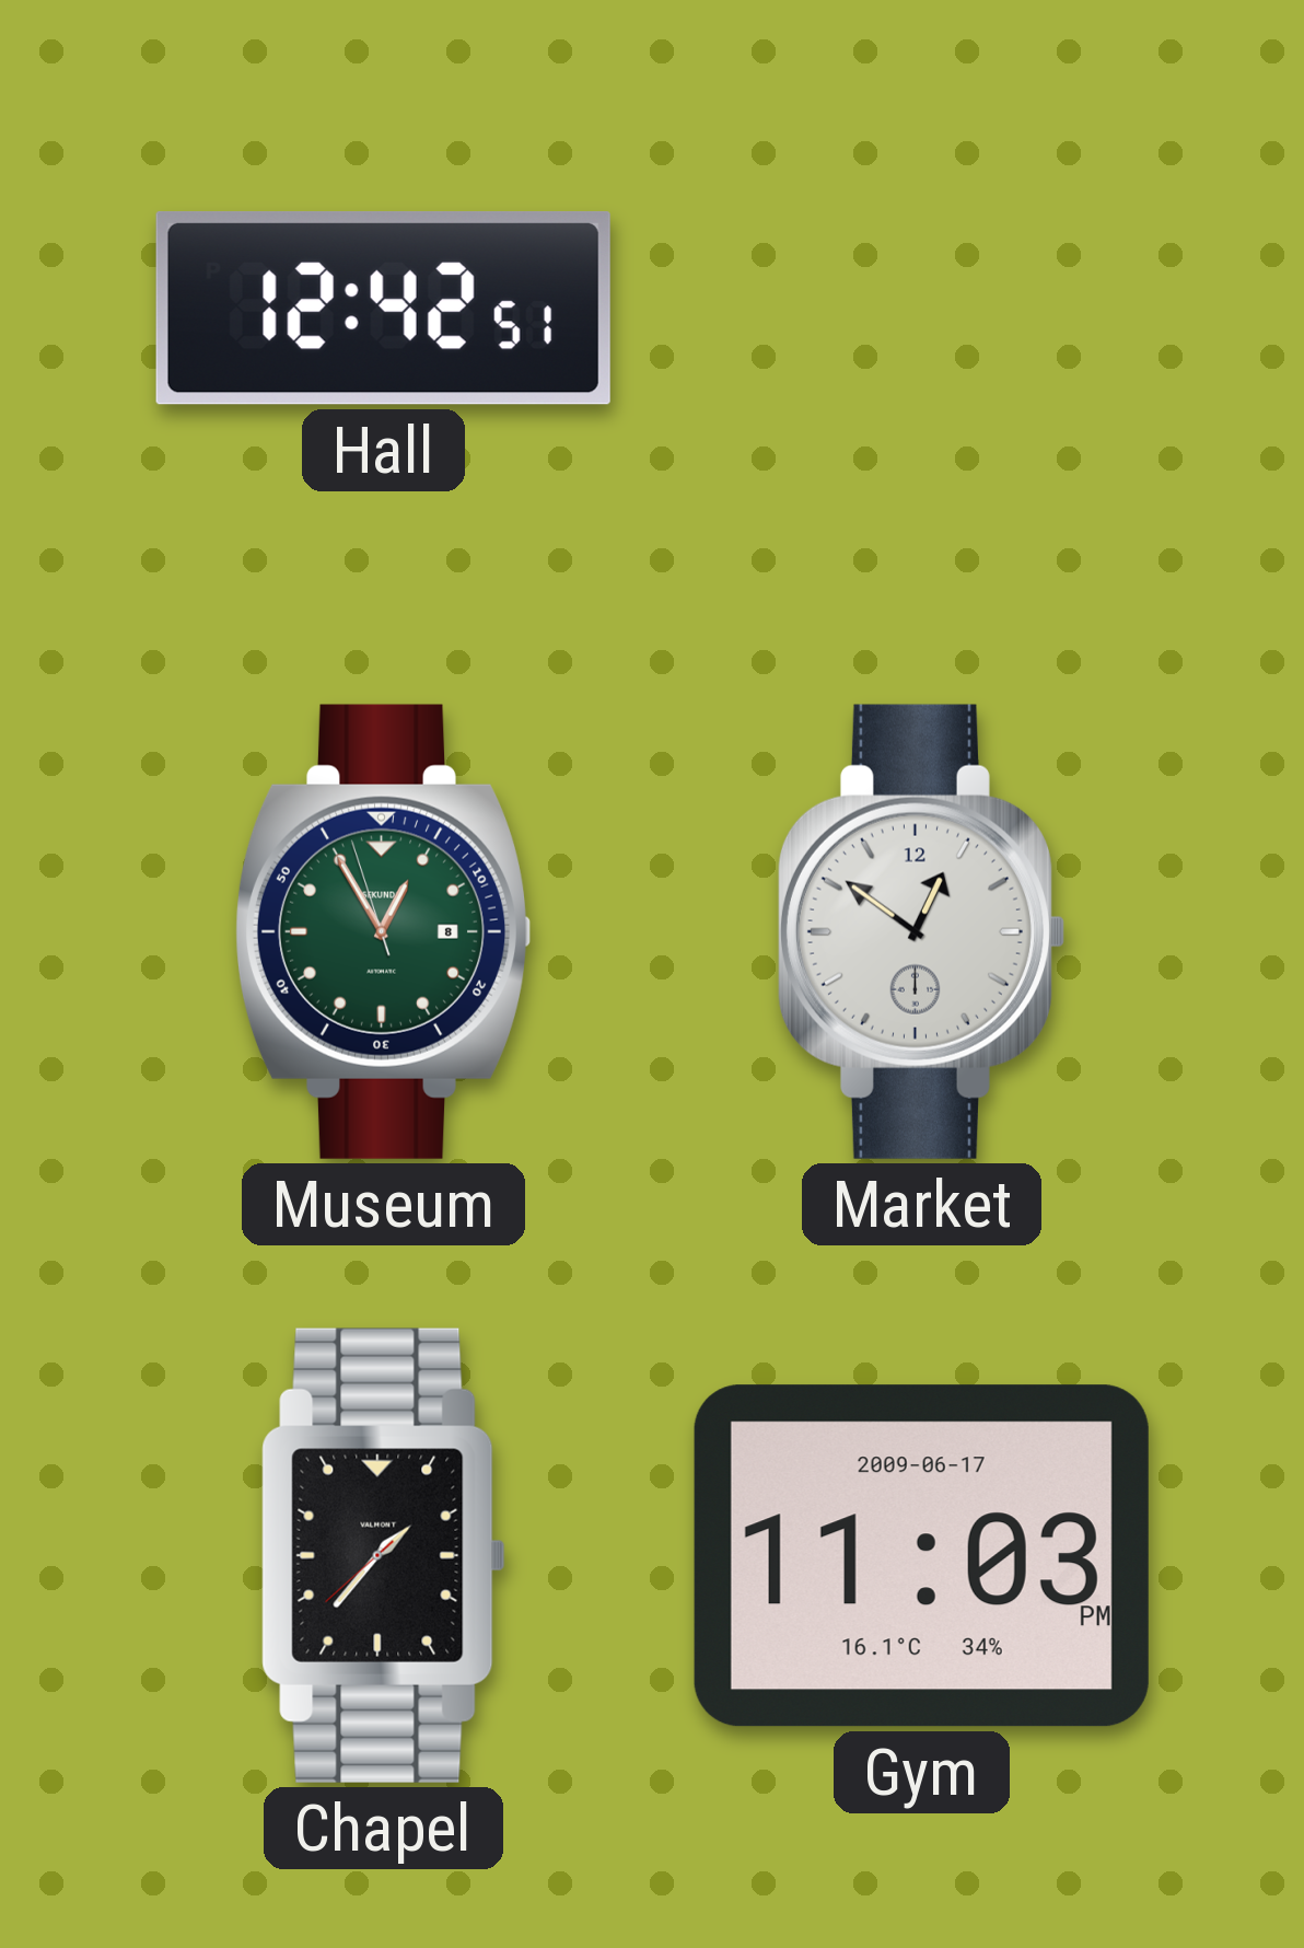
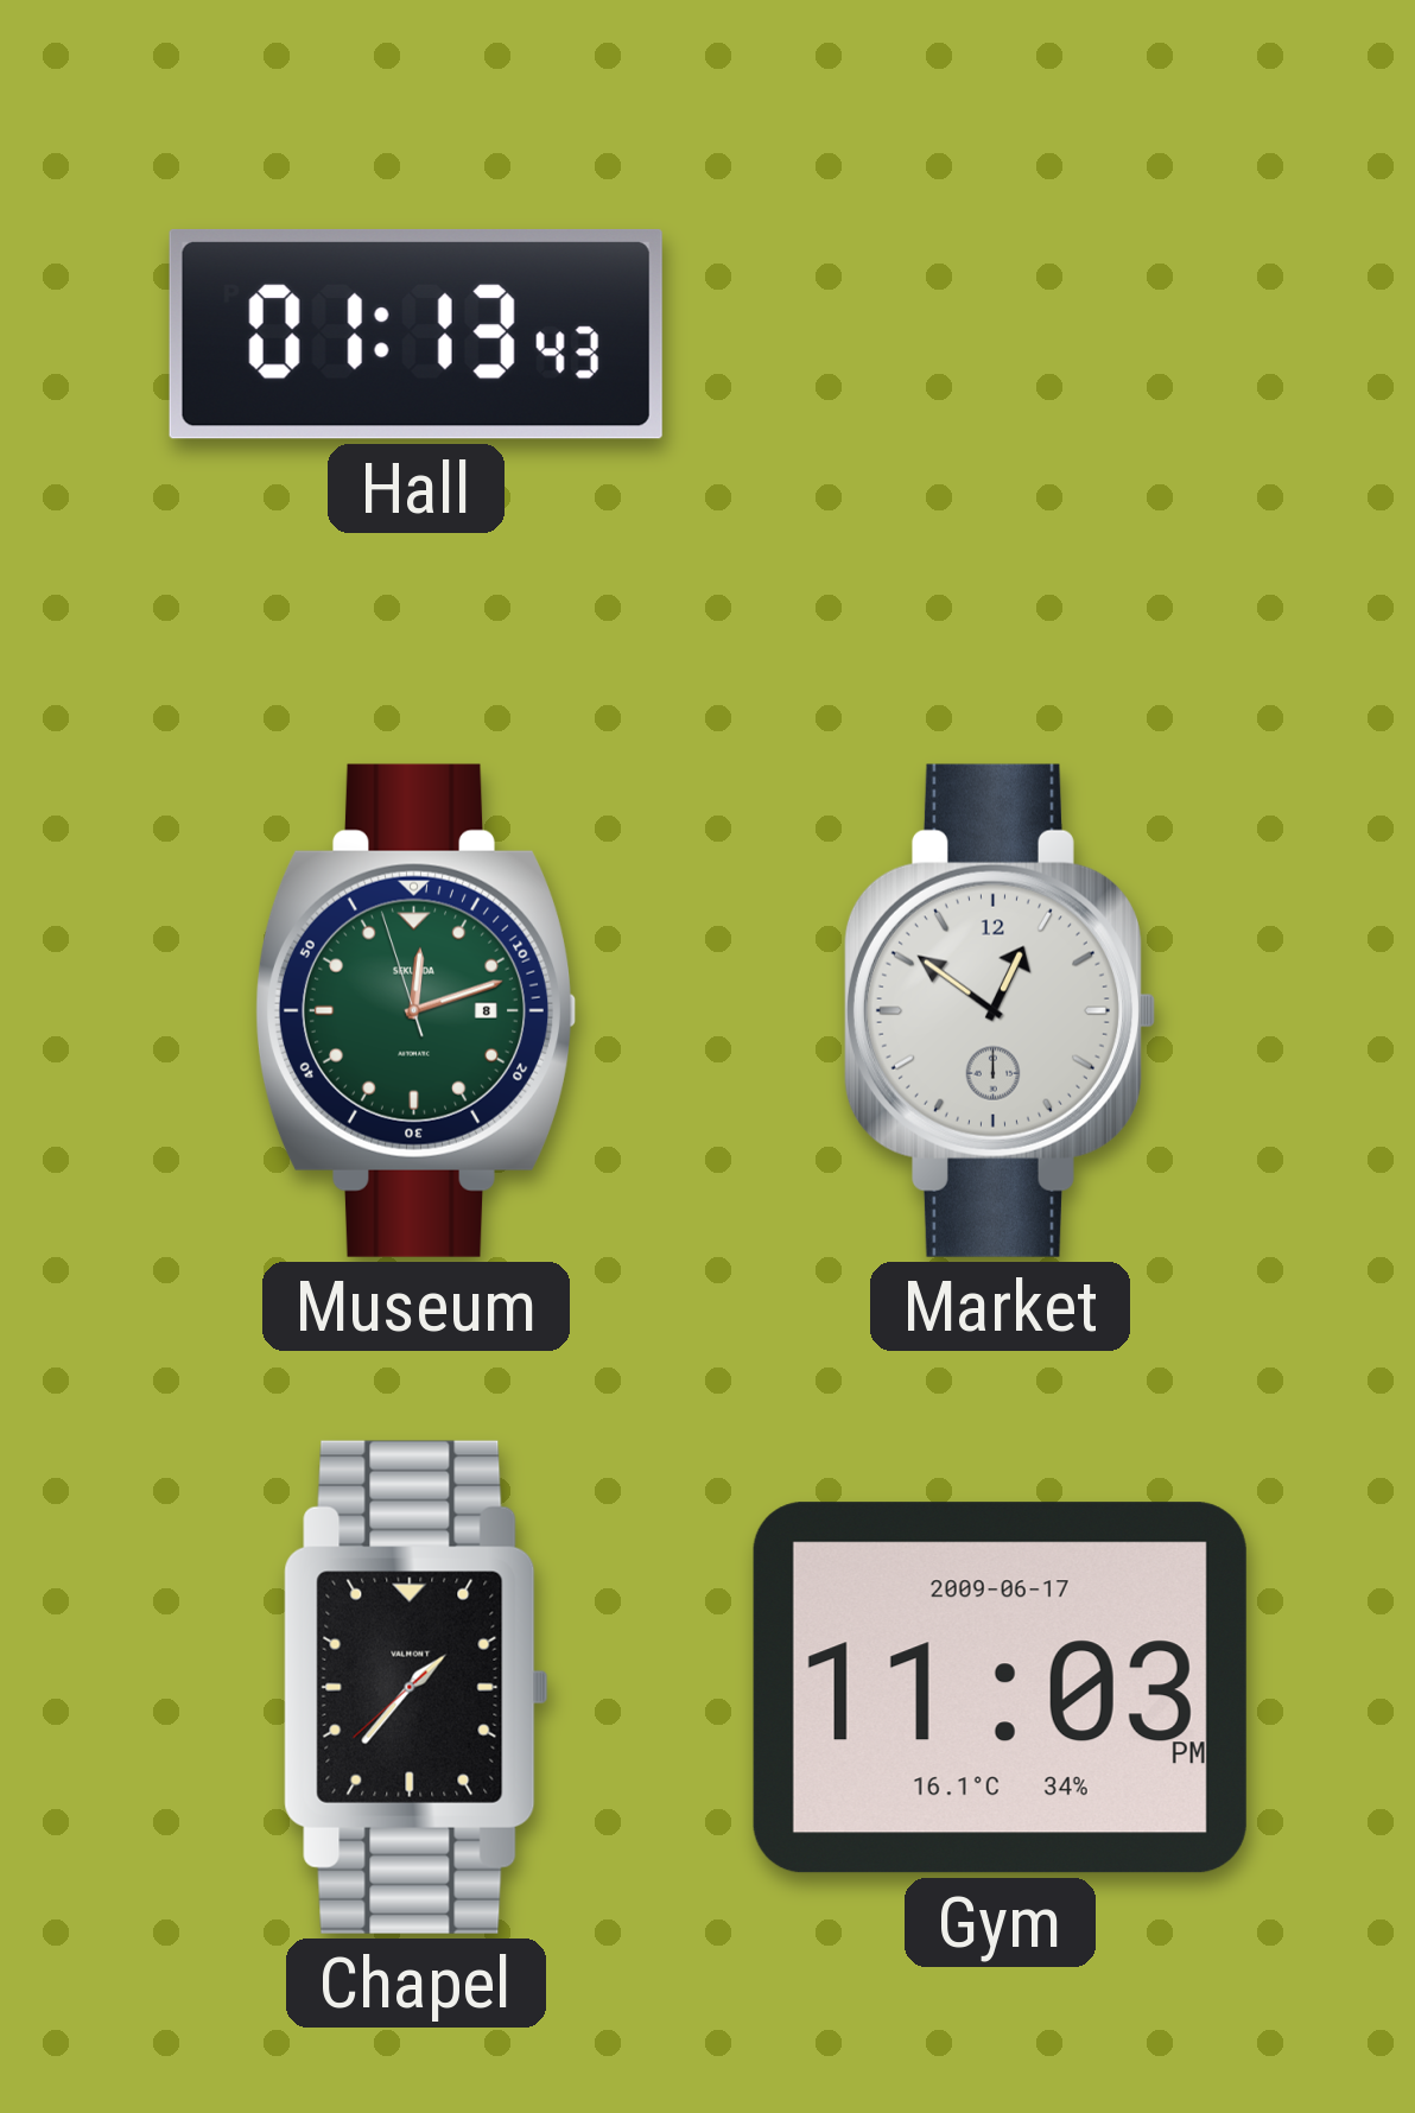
Hall: 12:42 -> 01:13 (415, 334)
Museum: 12:54 -> 12:11 (415, 1010)
